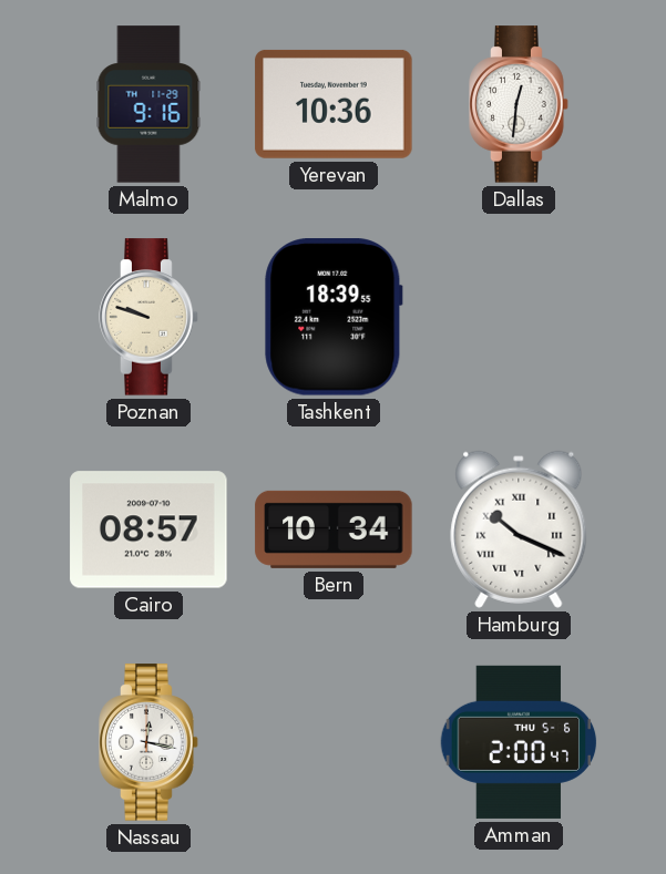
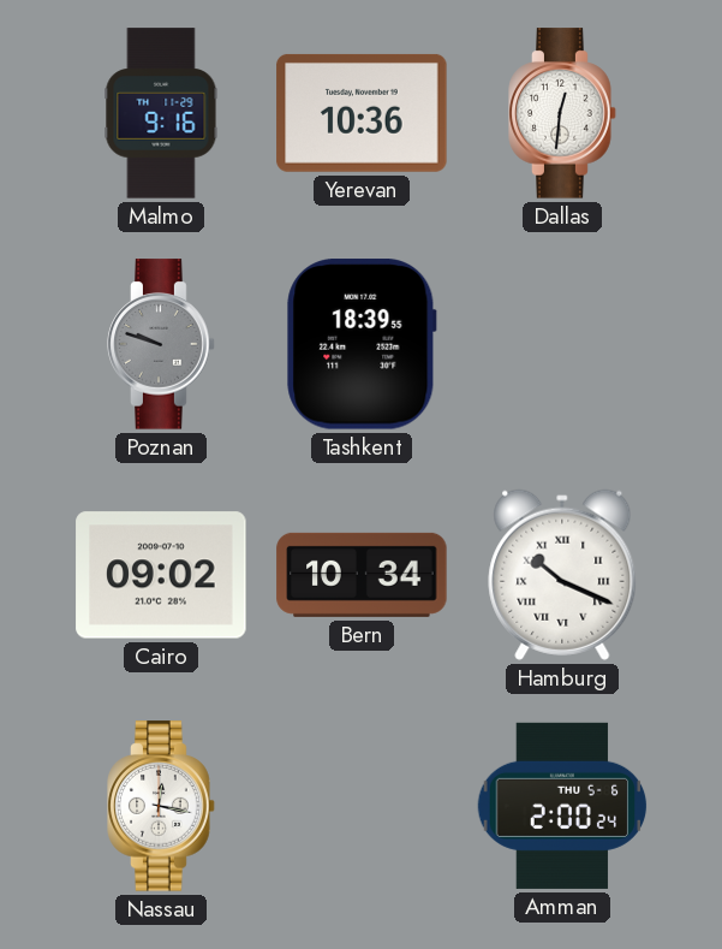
Poznan dial: cream -> grey (161, 344)
Cairo: 08:57 -> 09:02 (161, 575)
Amman: 2:00:47 -> 2:00:24 (562, 806)
